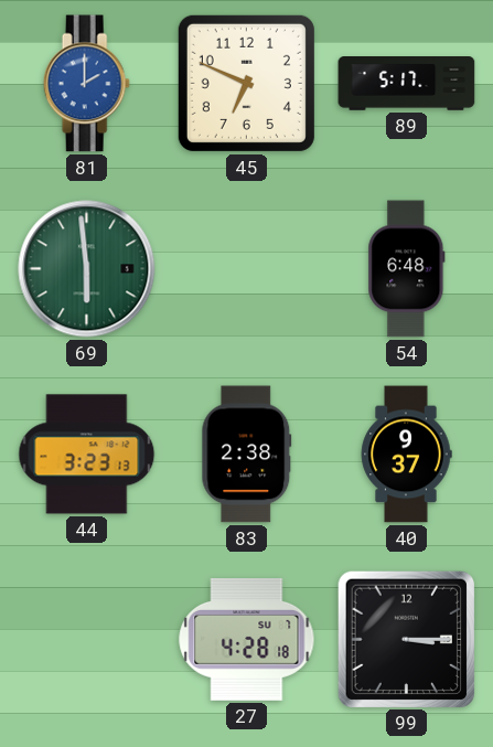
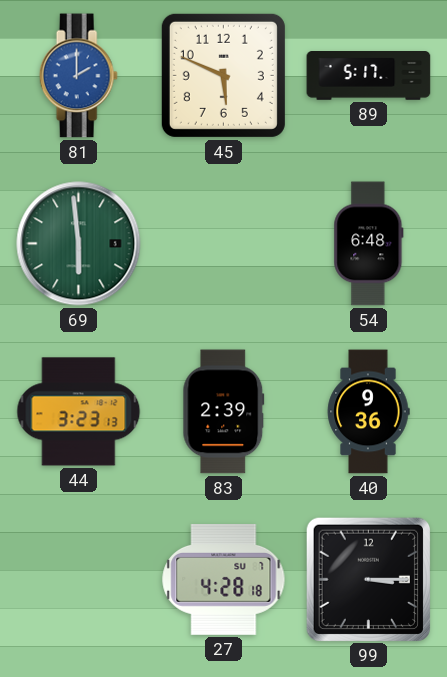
45: 6:49 -> 5:49 (223, 75)
83: 2:38 -> 2:39 (224, 412)
40: 9:37 -> 9:36 (368, 412)
